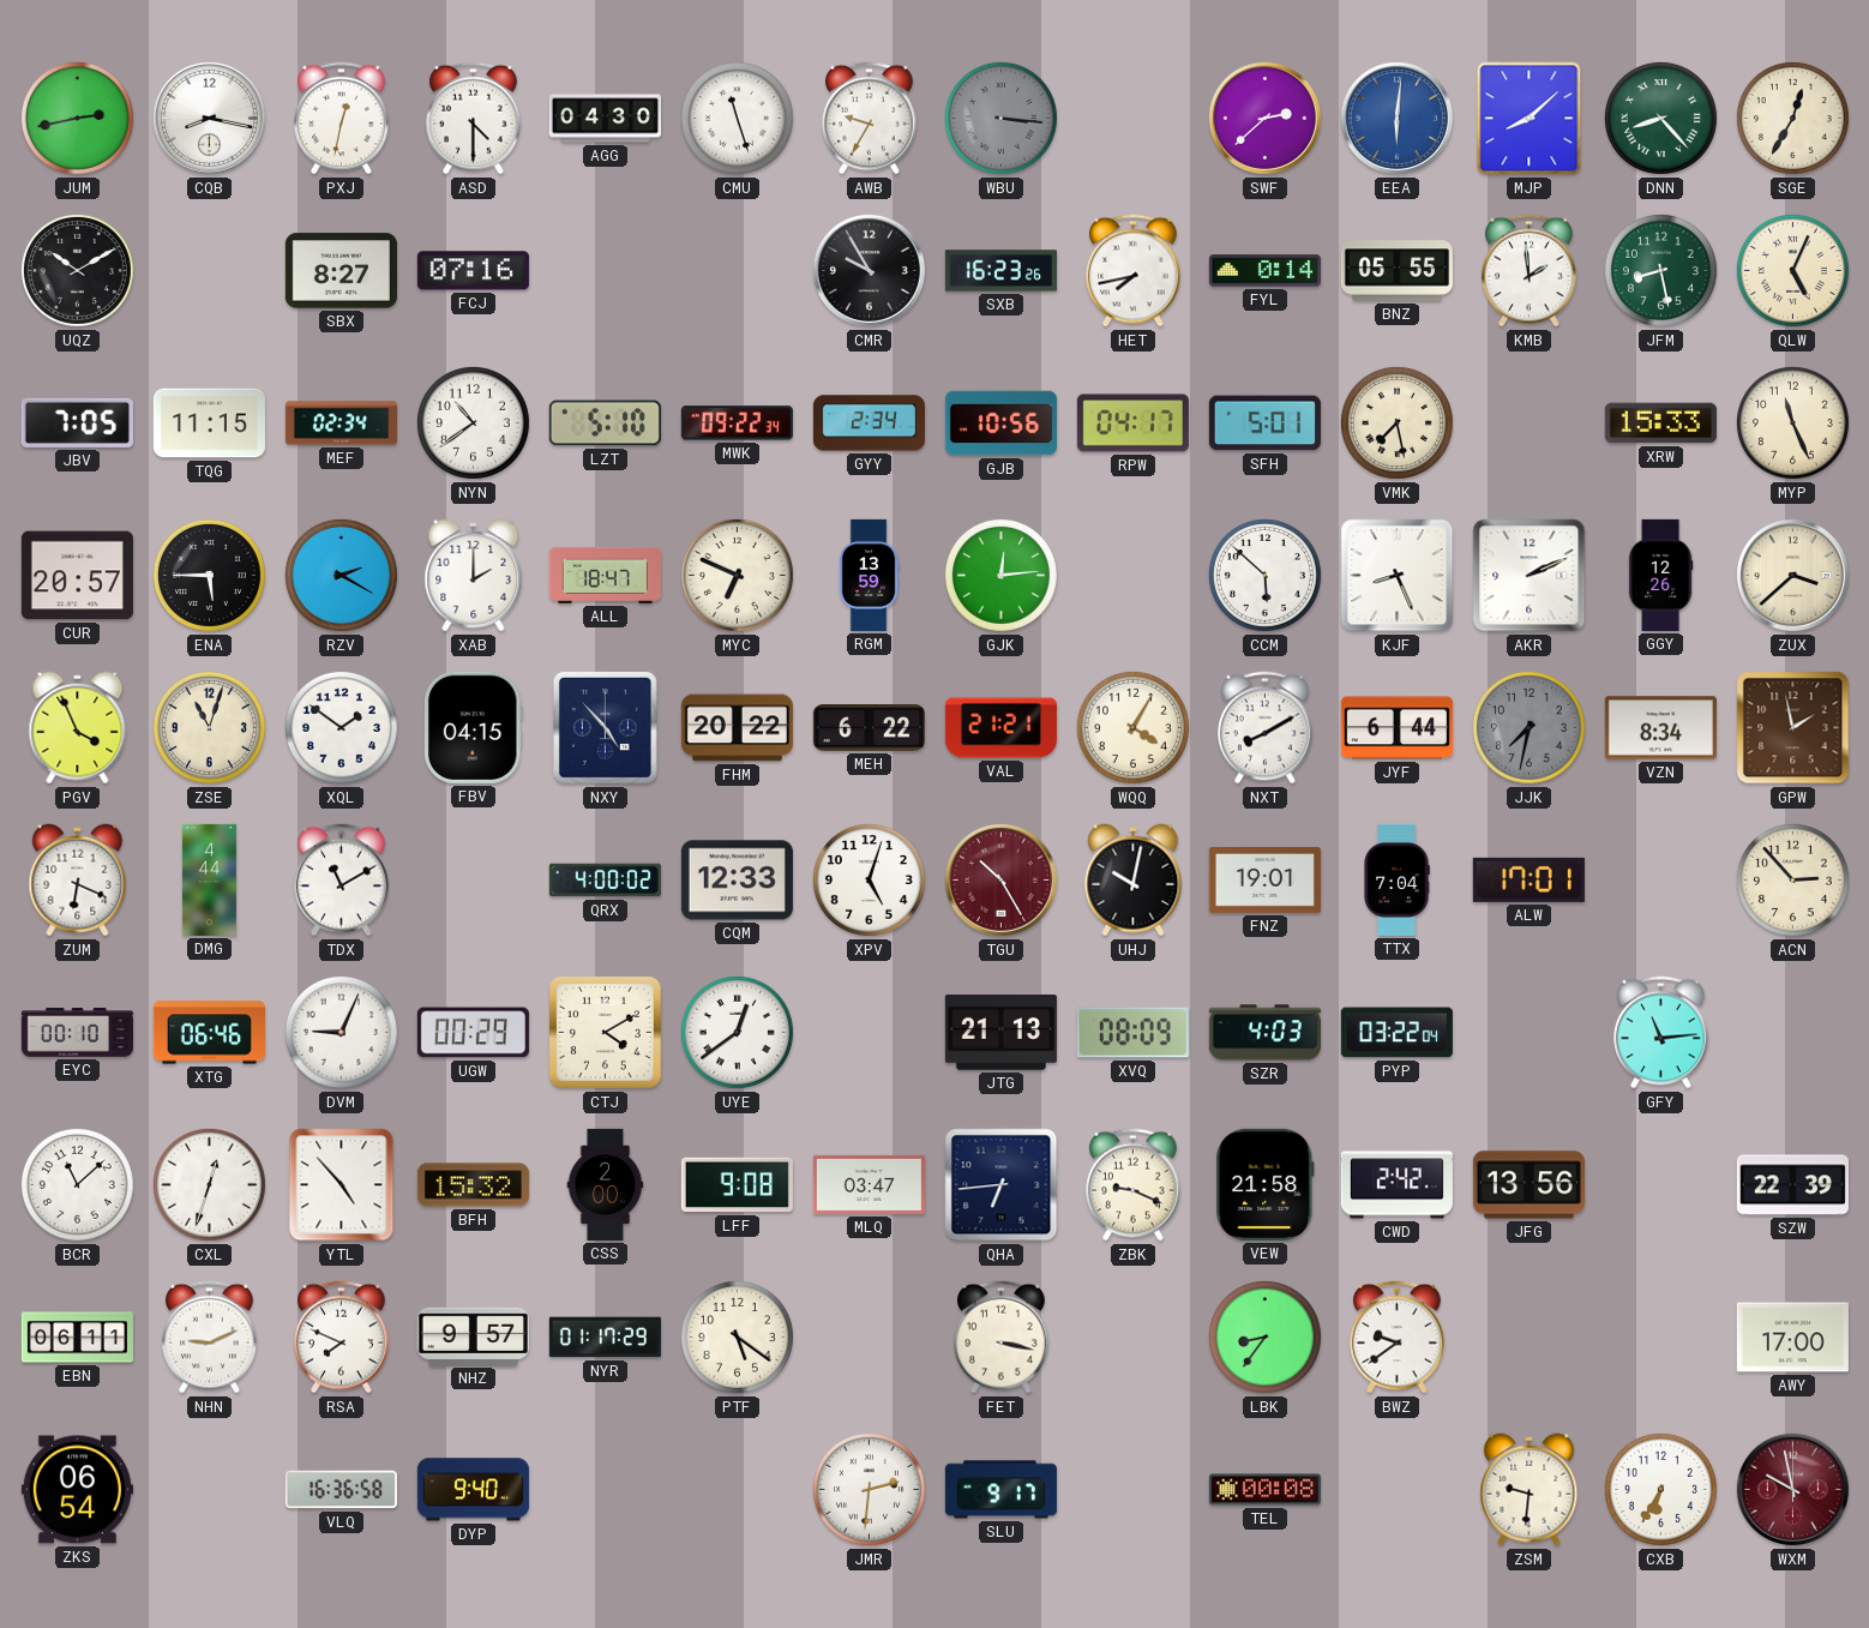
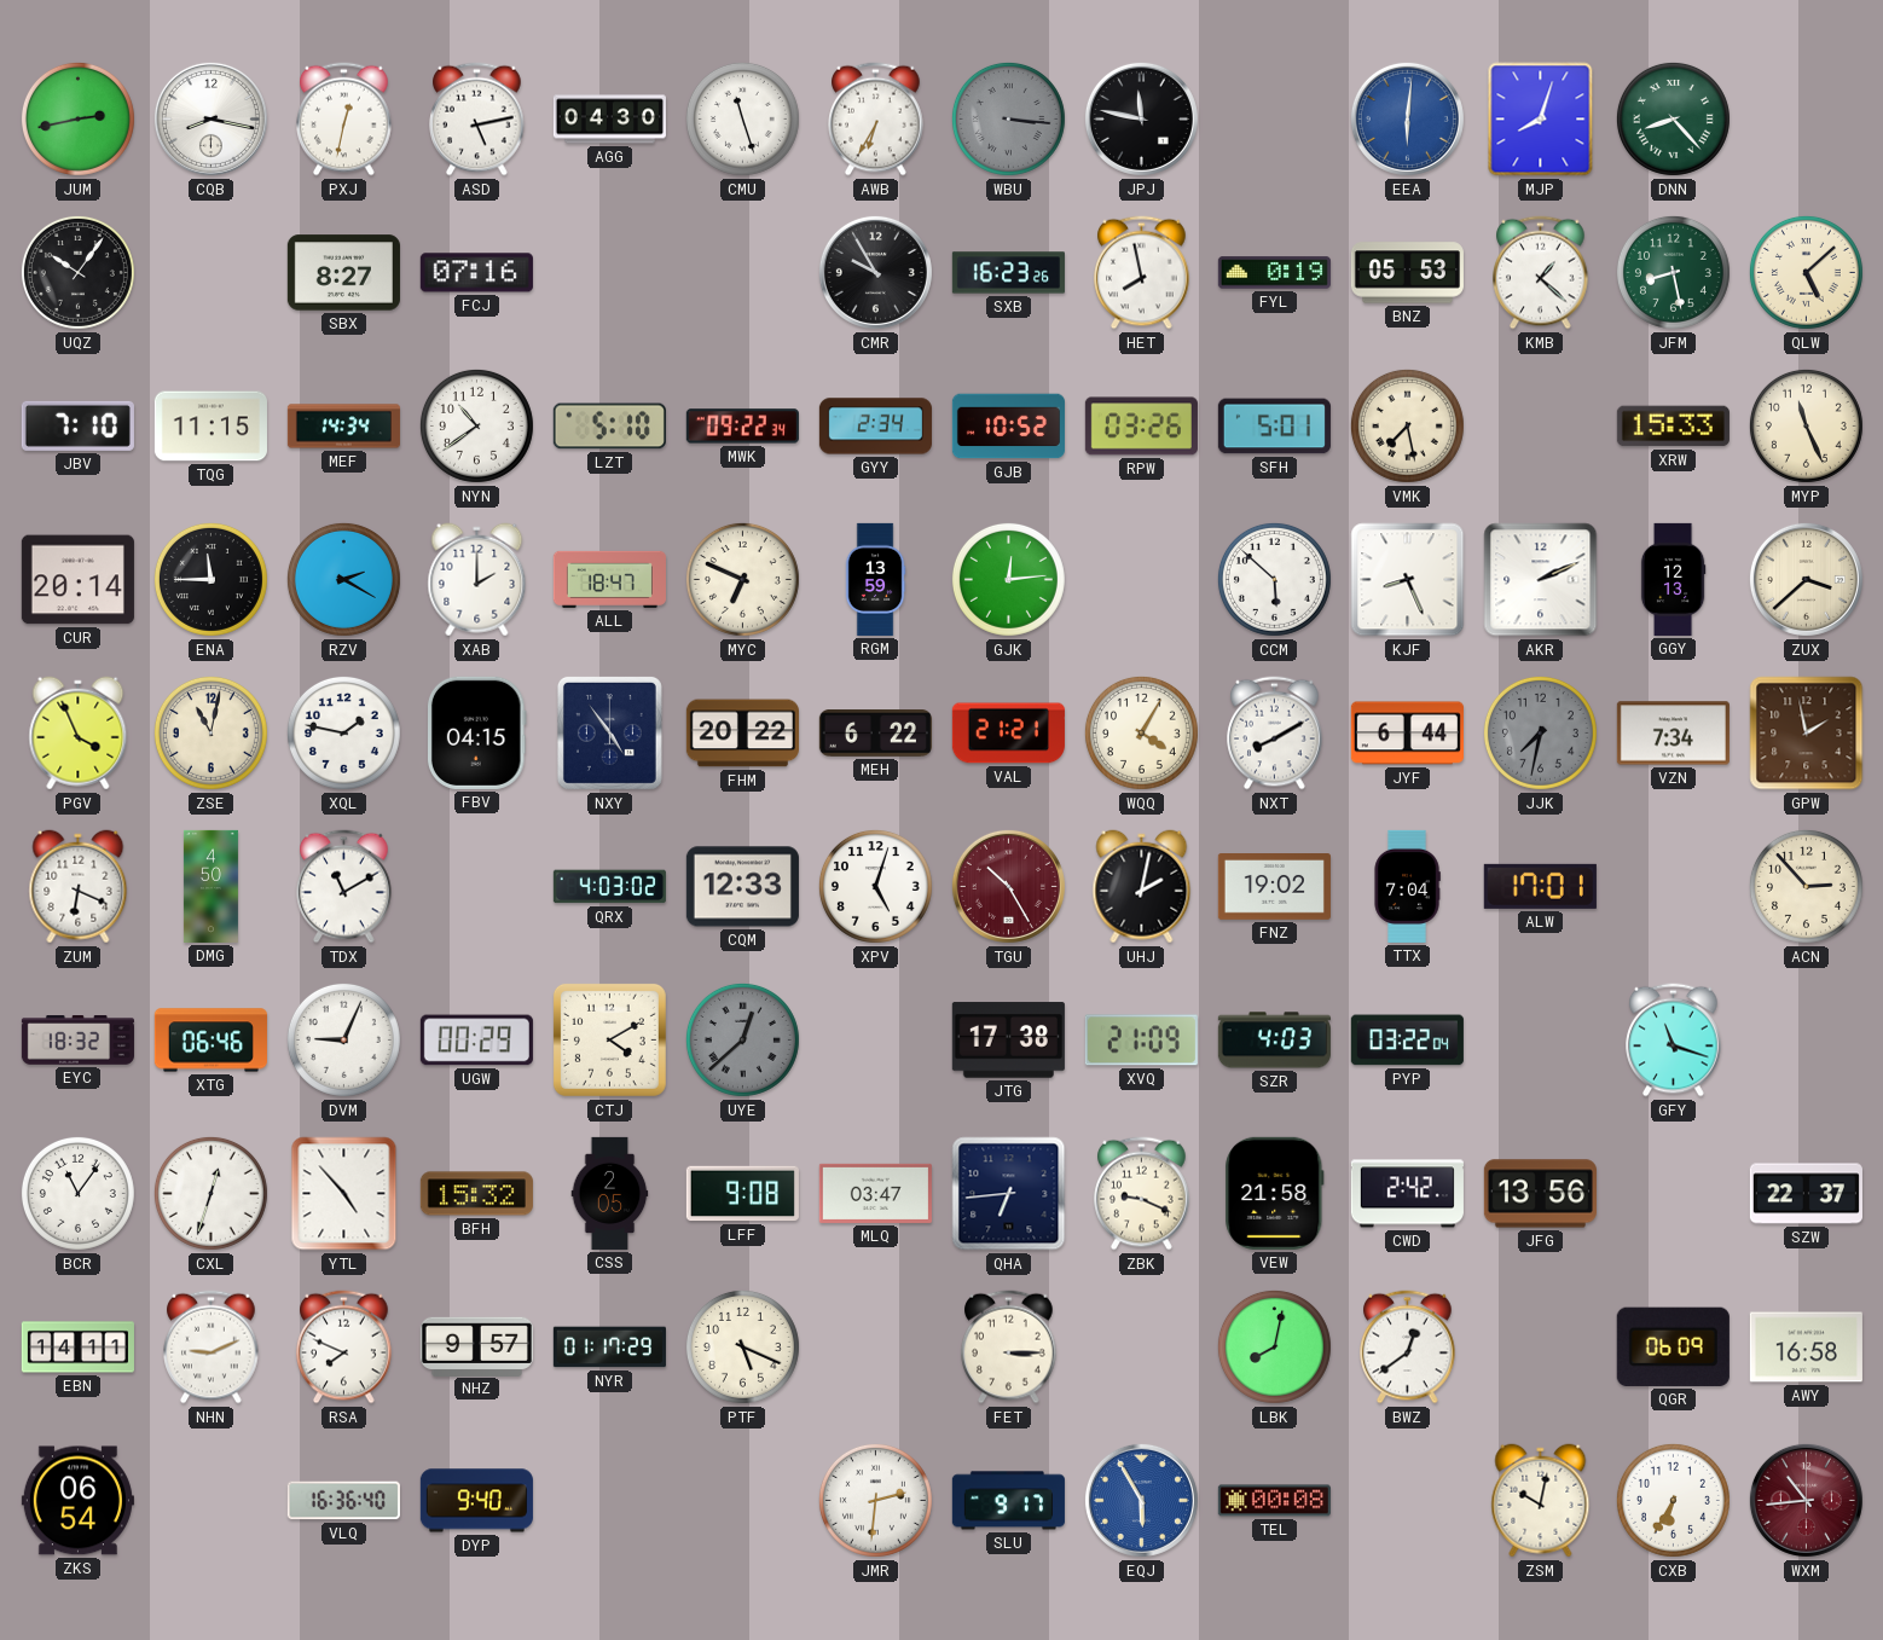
ASD: 4:30 -> 5:13 (477, 120)
AWB: 9:35 -> 6:35 (876, 120)
JPJ: none -> 11:47 (1141, 118)
SWF: 2:38 -> none (1264, 118)
MJP: 8:08 -> 8:03 (1541, 120)
SGE: 12:35 -> none (1792, 118)
UQZ: 10:10 -> 10:06 (77, 272)
HET: 7:43 -> 7:58 (1142, 273)
FYL: 0:14 -> 0:19 (1274, 273)
BNZ: 05:55 -> 05:53 (1407, 273)
KMB: 1:59 -> 1:22 (1541, 273)
QLW: 5:04 -> 5:08 (1806, 272)
JBV: 7:05 -> 7:10 (77, 425)
MEF: 02:34 -> 14:34 (343, 427)
GJB: 10:56 -> 10:52 (1008, 427)
RPW: 04:17 -> 03:26 (1141, 427)
CUR: 20:57 -> 20:14 (77, 580)
ENA: 5:45 -> 11:45 (210, 579)
GGY: 12:26 -> 12:13 (1673, 579)
ZSE: 11:03 -> 11:02 (210, 732)
XQL: 1:51 -> 1:47 (343, 732)
NXY: 4:53 -> 4:54 (609, 732)
VZN: 8:34 -> 7:34 (1673, 734)
DMG: 4:44 -> 4:50 (210, 886)
QRX: 4:00 -> 4:03 (609, 887)
UHJ: 10:02 -> 2:02 (1142, 887)
FNZ: 19:01 -> 19:02 (1274, 887)
EYC: 00:10 -> 18:32 (77, 1041)
UYE: 12:39 -> 12:38 (742, 1039)
UYE dial: white -> grey (742, 1039)
JTG: 21:13 -> 17:38 (1008, 1041)
XVQ: 08:09 -> 21:09 (1141, 1041)
GFY: 11:14 -> 11:18 (1674, 1041)
BCR: 11:08 -> 11:06 (77, 1193)
CSS: 2:00 -> 2:05 (610, 1193)
SZW: 22:39 -> 22:37 (1806, 1194)
EBN: 06:11 -> 14:11 (77, 1348)
PTF: 5:21 -> 5:19 (742, 1346)
FET: 3:17 -> 3:15 (1009, 1348)
LBK: 8:36 -> 8:02 (1274, 1346)
BWZ: 9:39 -> 12:39 (1408, 1348)
QGR: none -> 06:09 (1673, 1346)
AWY: 17:00 -> 16:58 (1806, 1348)
VLQ: 16:36:58 -> 16:36:40 (343, 1501)
EQJ: none -> 5:55 (1141, 1500)
ZSM: 9:31 -> 10:02 (1541, 1501)
WXM: 9:58 -> 10:44 (1806, 1500)
